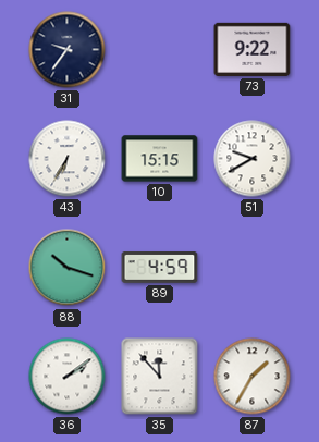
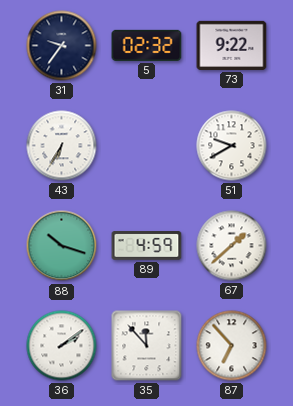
5: none -> 02:32 (147, 45)
10: 15:15 -> none (160, 159)
67: none -> 1:38 (232, 246)
87: 1:35 -> 6:53 (232, 346)
